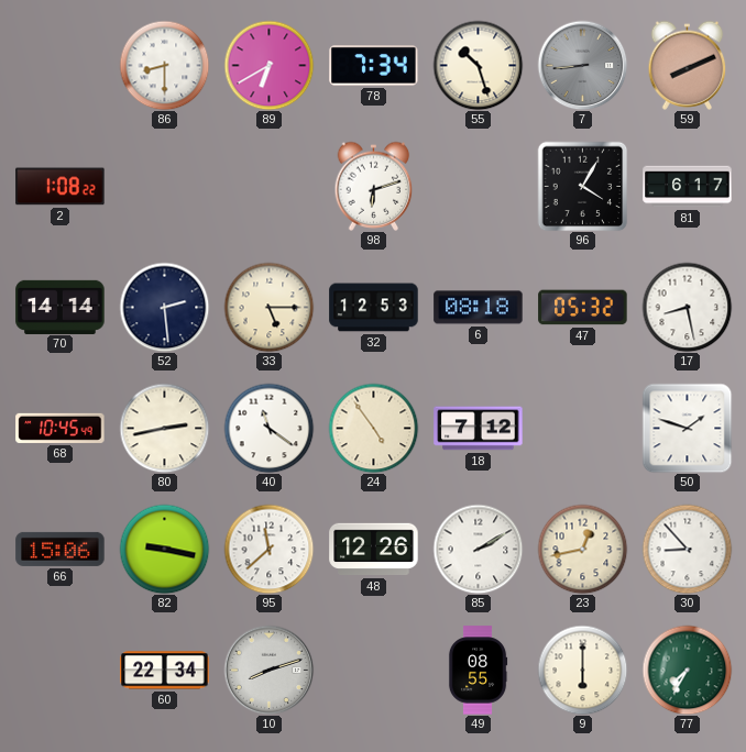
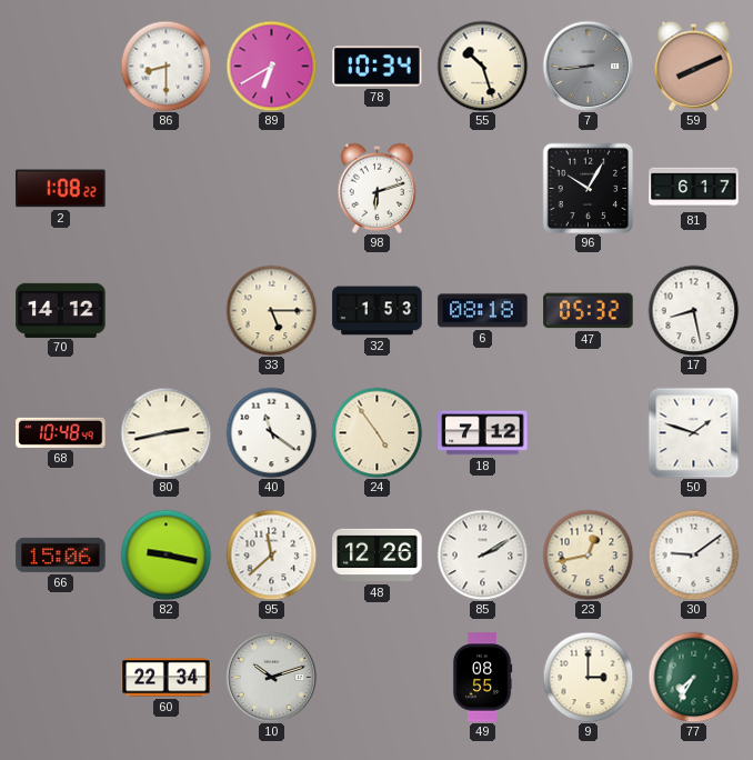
78: 7:34 -> 10:34 (378, 67)
96: 4:05 -> 10:05 (588, 188)
70: 14:14 -> 14:12 (61, 310)
52: 2:29 -> none (164, 307)
32: 12:53 -> 1:53 (378, 311)
68: 10:45 -> 10:48 (61, 432)
30: 8:53 -> 9:09 (693, 554)
10: 8:12 -> 10:12 (271, 677)
9: 6:00 -> 3:00 (588, 677)
